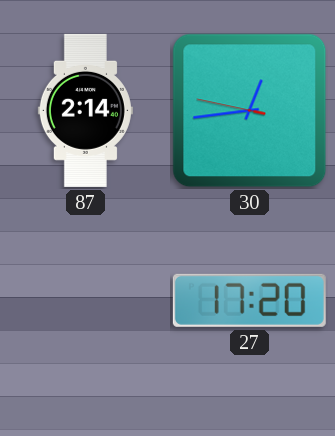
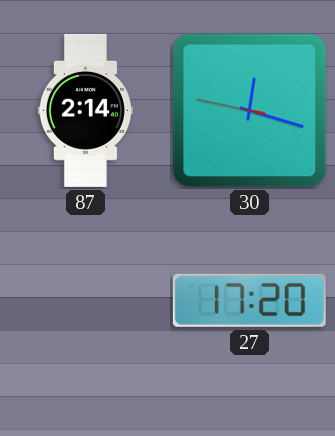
30: 12:43 -> 12:17 (250, 111)
